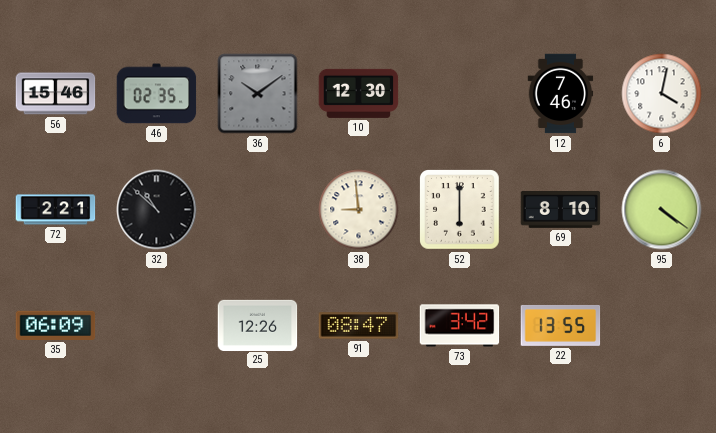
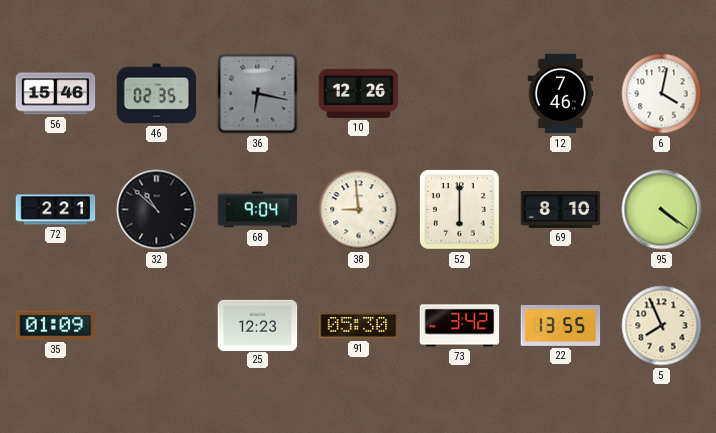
36: 10:09 -> 6:17 (258, 94)
10: 12:30 -> 12:26 (359, 93)
68: none -> 9:04 (258, 210)
35: 06:09 -> 01:09 (56, 325)
25: 12:26 -> 12:23 (258, 325)
91: 08:47 -> 05:30 (359, 326)
5: none -> 7:56 (662, 326)
